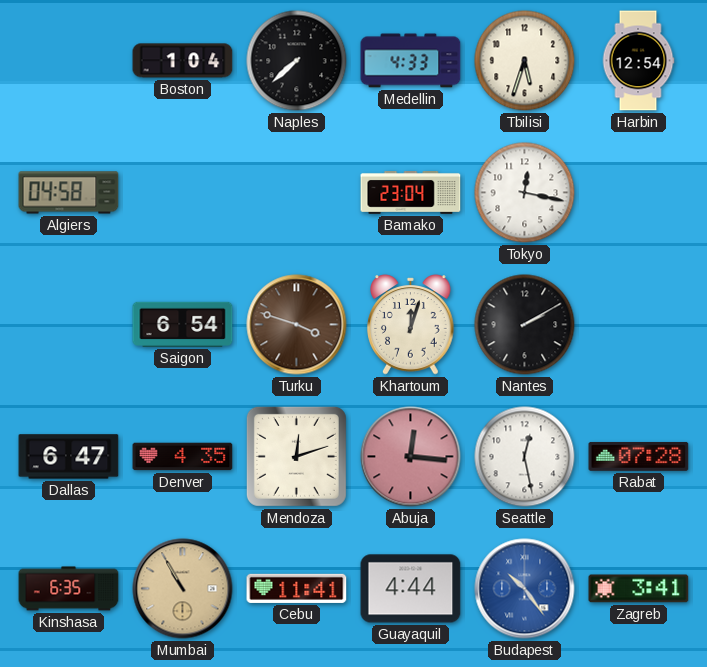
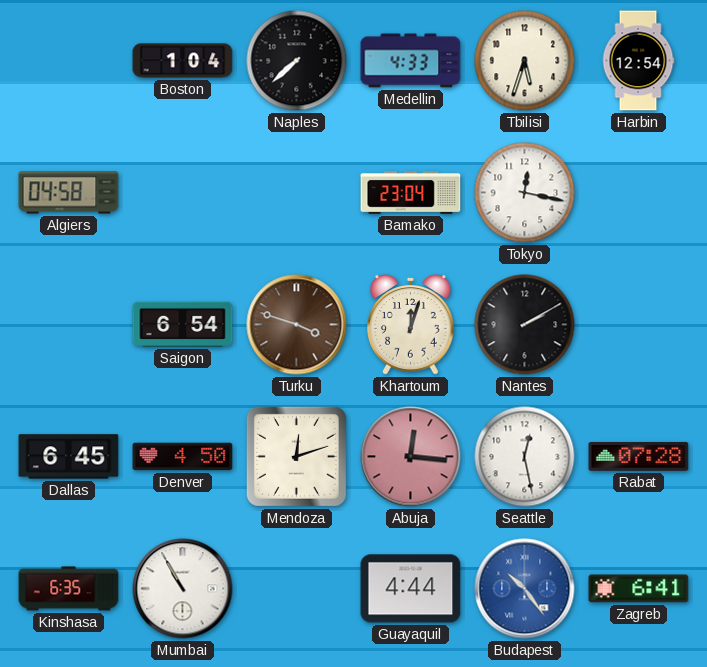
Dallas: 6:47 -> 6:45 (69, 457)
Denver: 4:35 -> 4:50 (183, 457)
Mumbai dial: champagne -> white (183, 589)
Cebu: 11:41 -> none (297, 588)
Zagreb: 3:41 -> 6:41 (639, 589)
